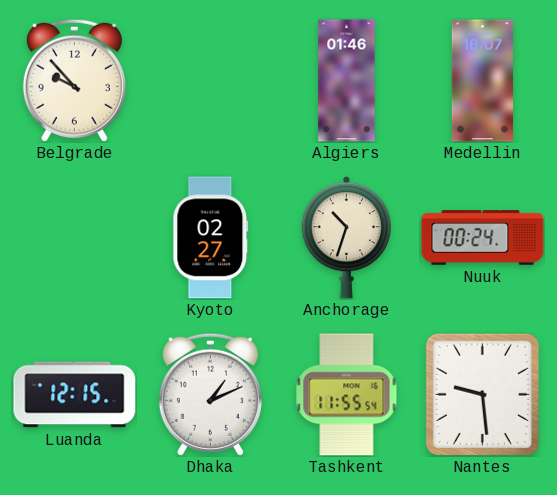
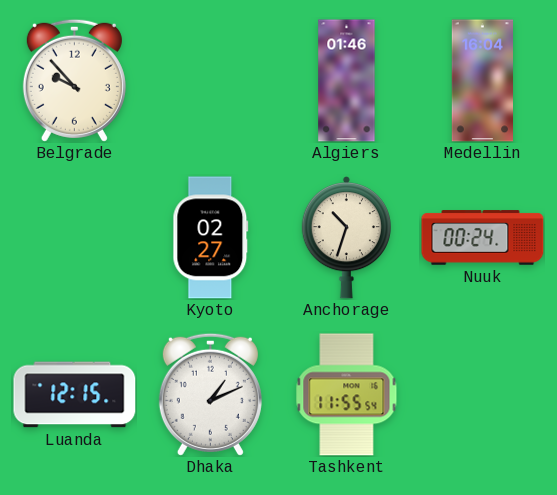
Medellin: 16:07 -> 16:04 (482, 81)
Nantes: 9:29 -> none (482, 394)
